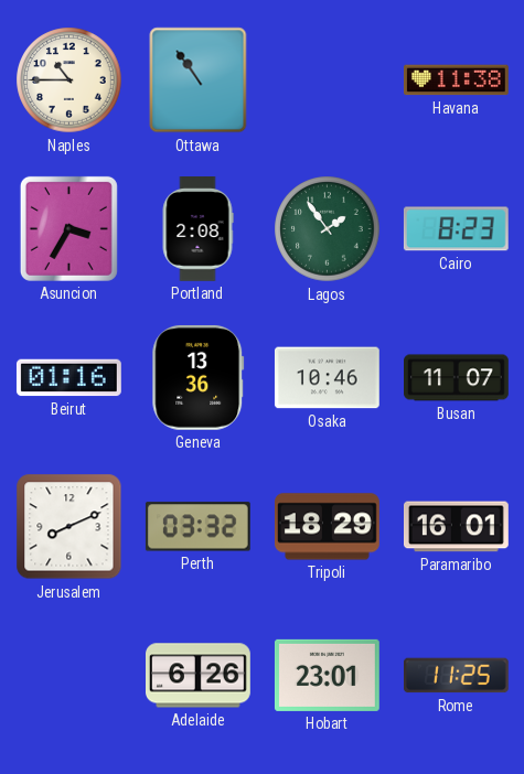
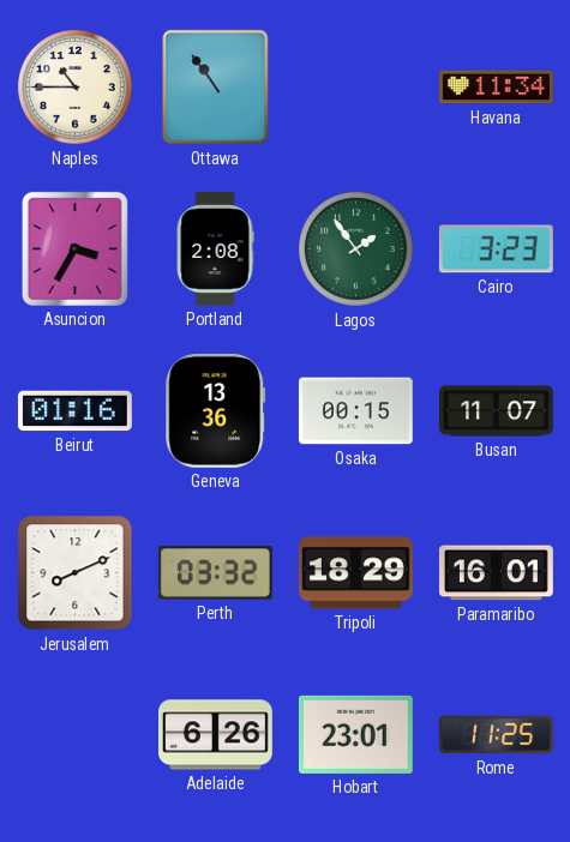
Havana: 11:38 -> 11:34 (496, 88)
Cairo: 8:23 -> 3:23 (496, 249)
Osaka: 10:46 -> 00:15 (355, 411)
